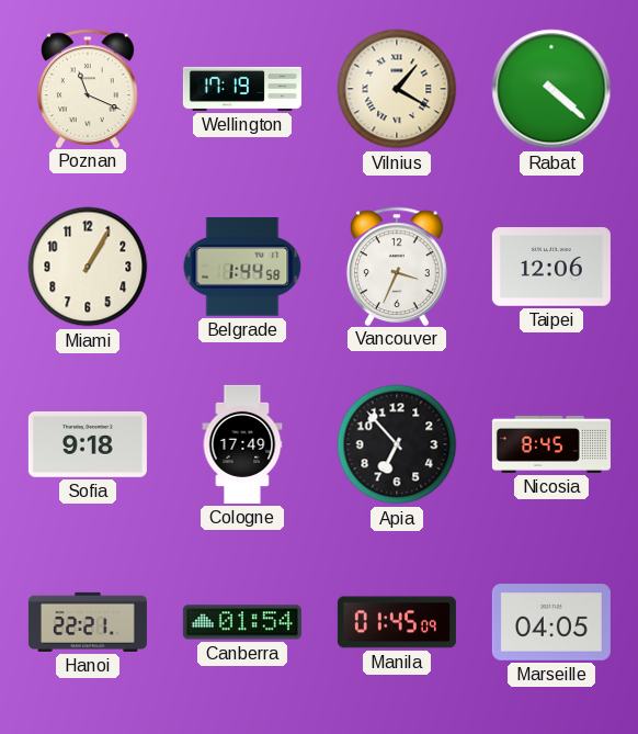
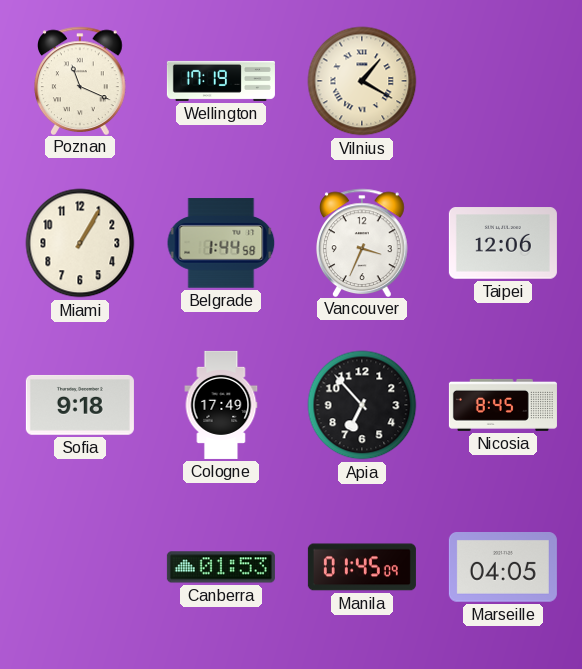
Rabat: 4:22 -> none (551, 89)
Hanoi: 22:21 -> none (88, 622)
Canberra: 01:54 -> 01:53 (221, 567)
